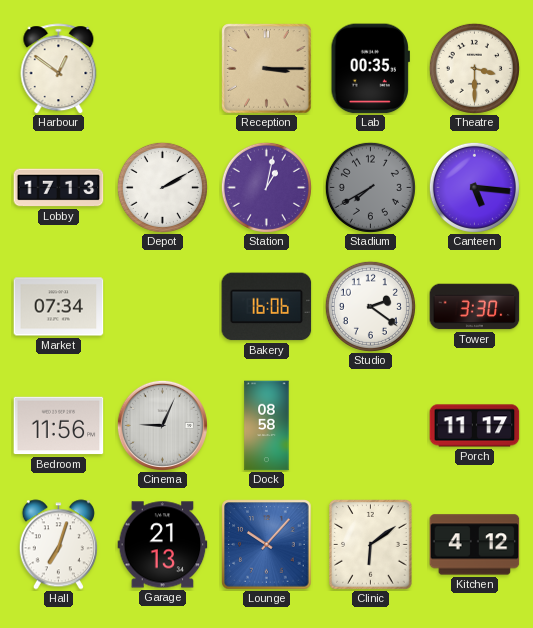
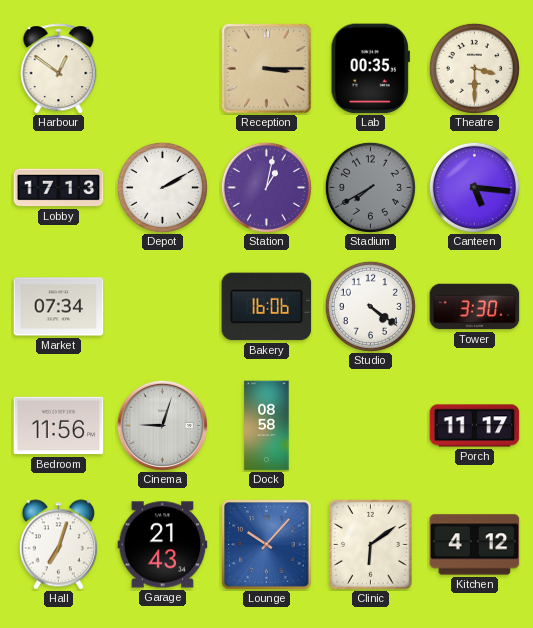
Studio: 2:21 -> 4:21 (370, 306)
Cinema: 9:04 -> 9:03 (162, 425)
Garage: 21:13 -> 21:43 (163, 545)
